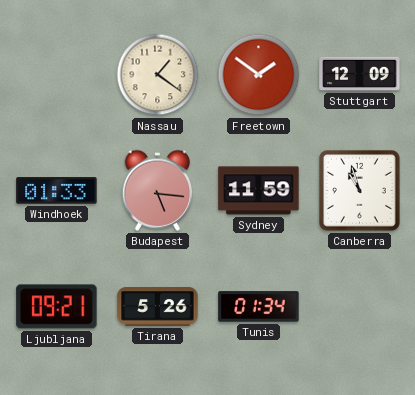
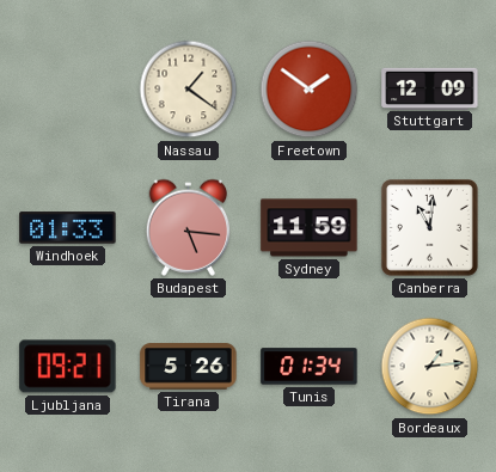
Canberra: 10:57 -> 11:01 (429, 227)
Bordeaux: none -> 1:14 (430, 367)
